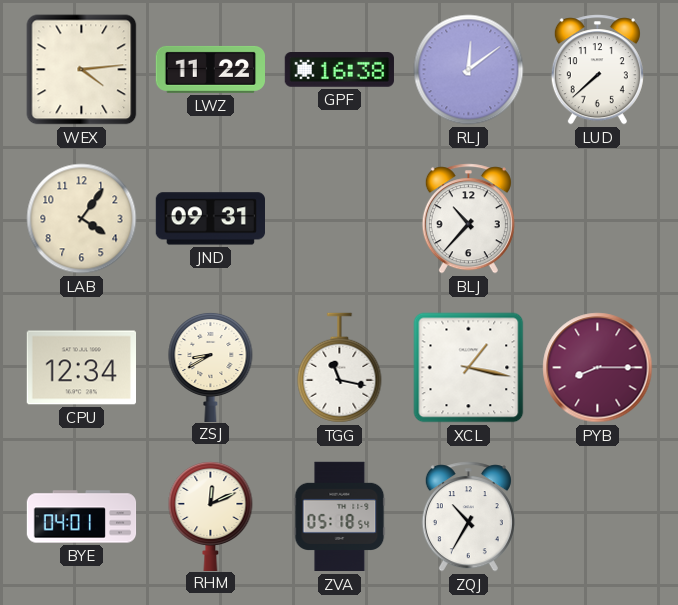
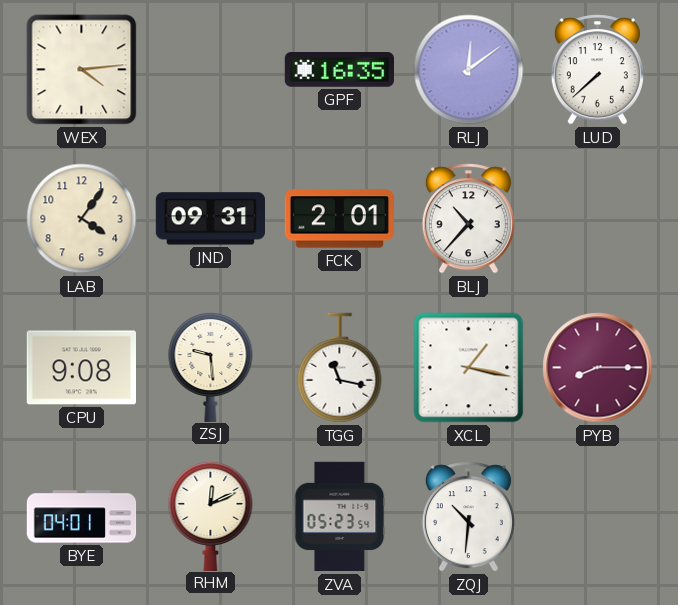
LWZ: 11:22 -> none (210, 69)
GPF: 16:38 -> 16:35 (339, 70)
FCK: none -> 2:01 (340, 219)
CPU: 12:34 -> 9:08 (81, 368)
ZSJ: 8:40 -> 9:29 (211, 366)
ZVA: 05:18 -> 05:23 (340, 517)
ZQJ: 10:35 -> 10:31 (468, 517)
